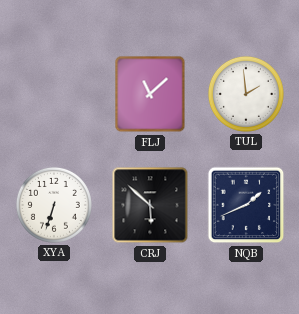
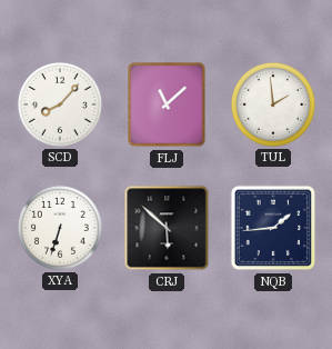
SCD: none -> 8:07 (60, 104)
NQB: 1:41 -> 1:44 (273, 228)
